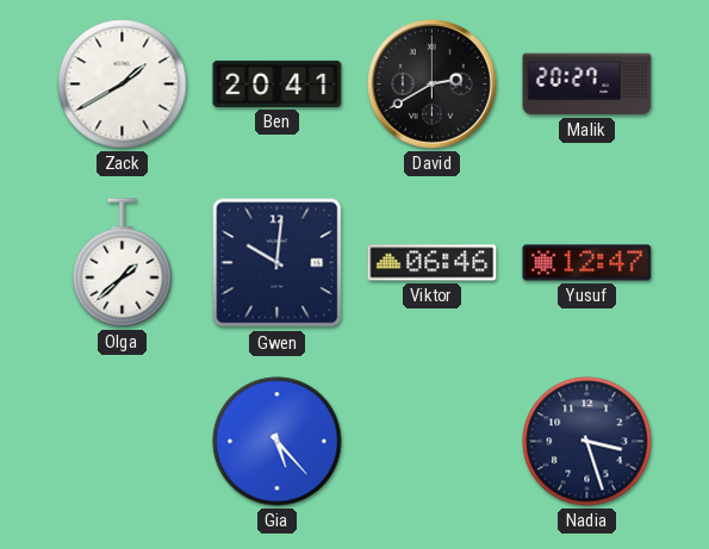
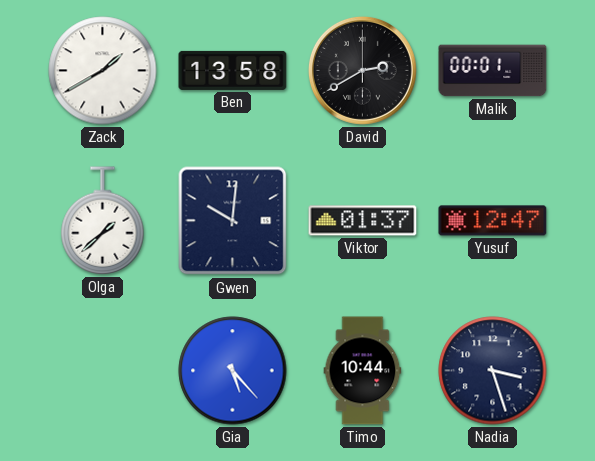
Ben: 20:41 -> 13:58 (233, 70)
Malik: 20:27 -> 00:01 (493, 71)
Viktor: 06:46 -> 01:37 (363, 221)
Timo: none -> 10:44 (363, 371)
